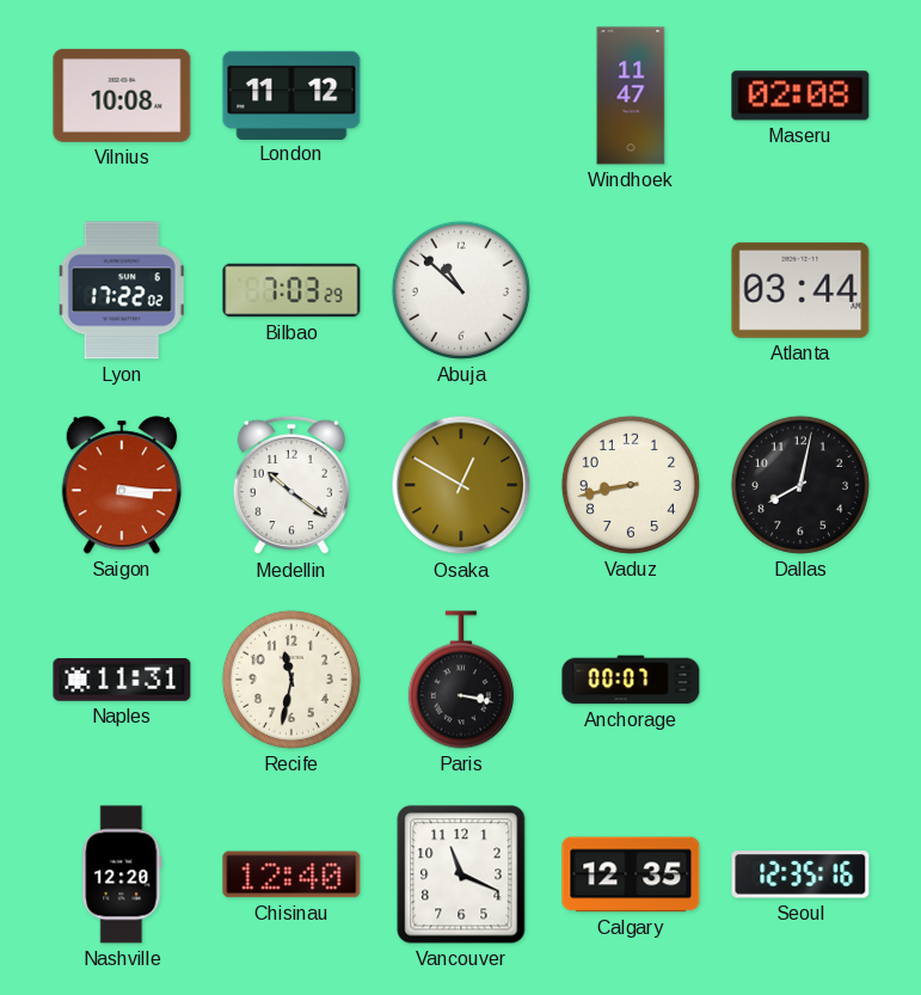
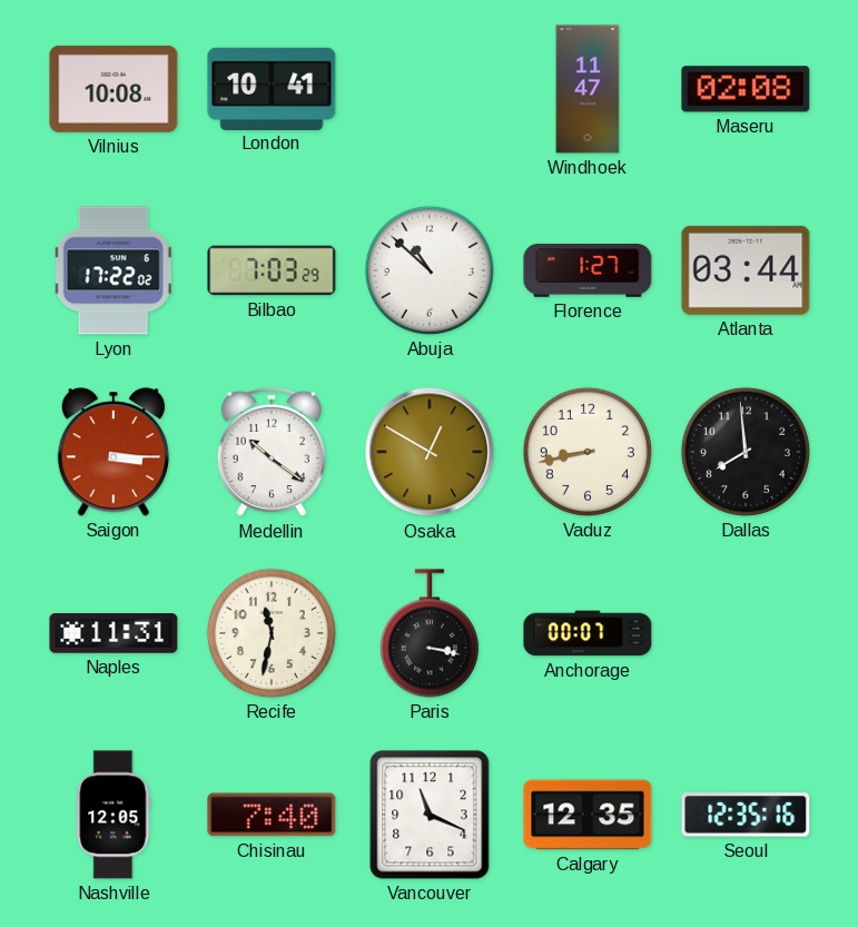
London: 11:12 -> 10:41 (272, 88)
Florence: none -> 1:27 (588, 272)
Dallas: 8:02 -> 7:59 (746, 452)
Nashville: 12:20 -> 12:05 (114, 815)
Chisinau: 12:40 -> 7:40 (272, 815)
